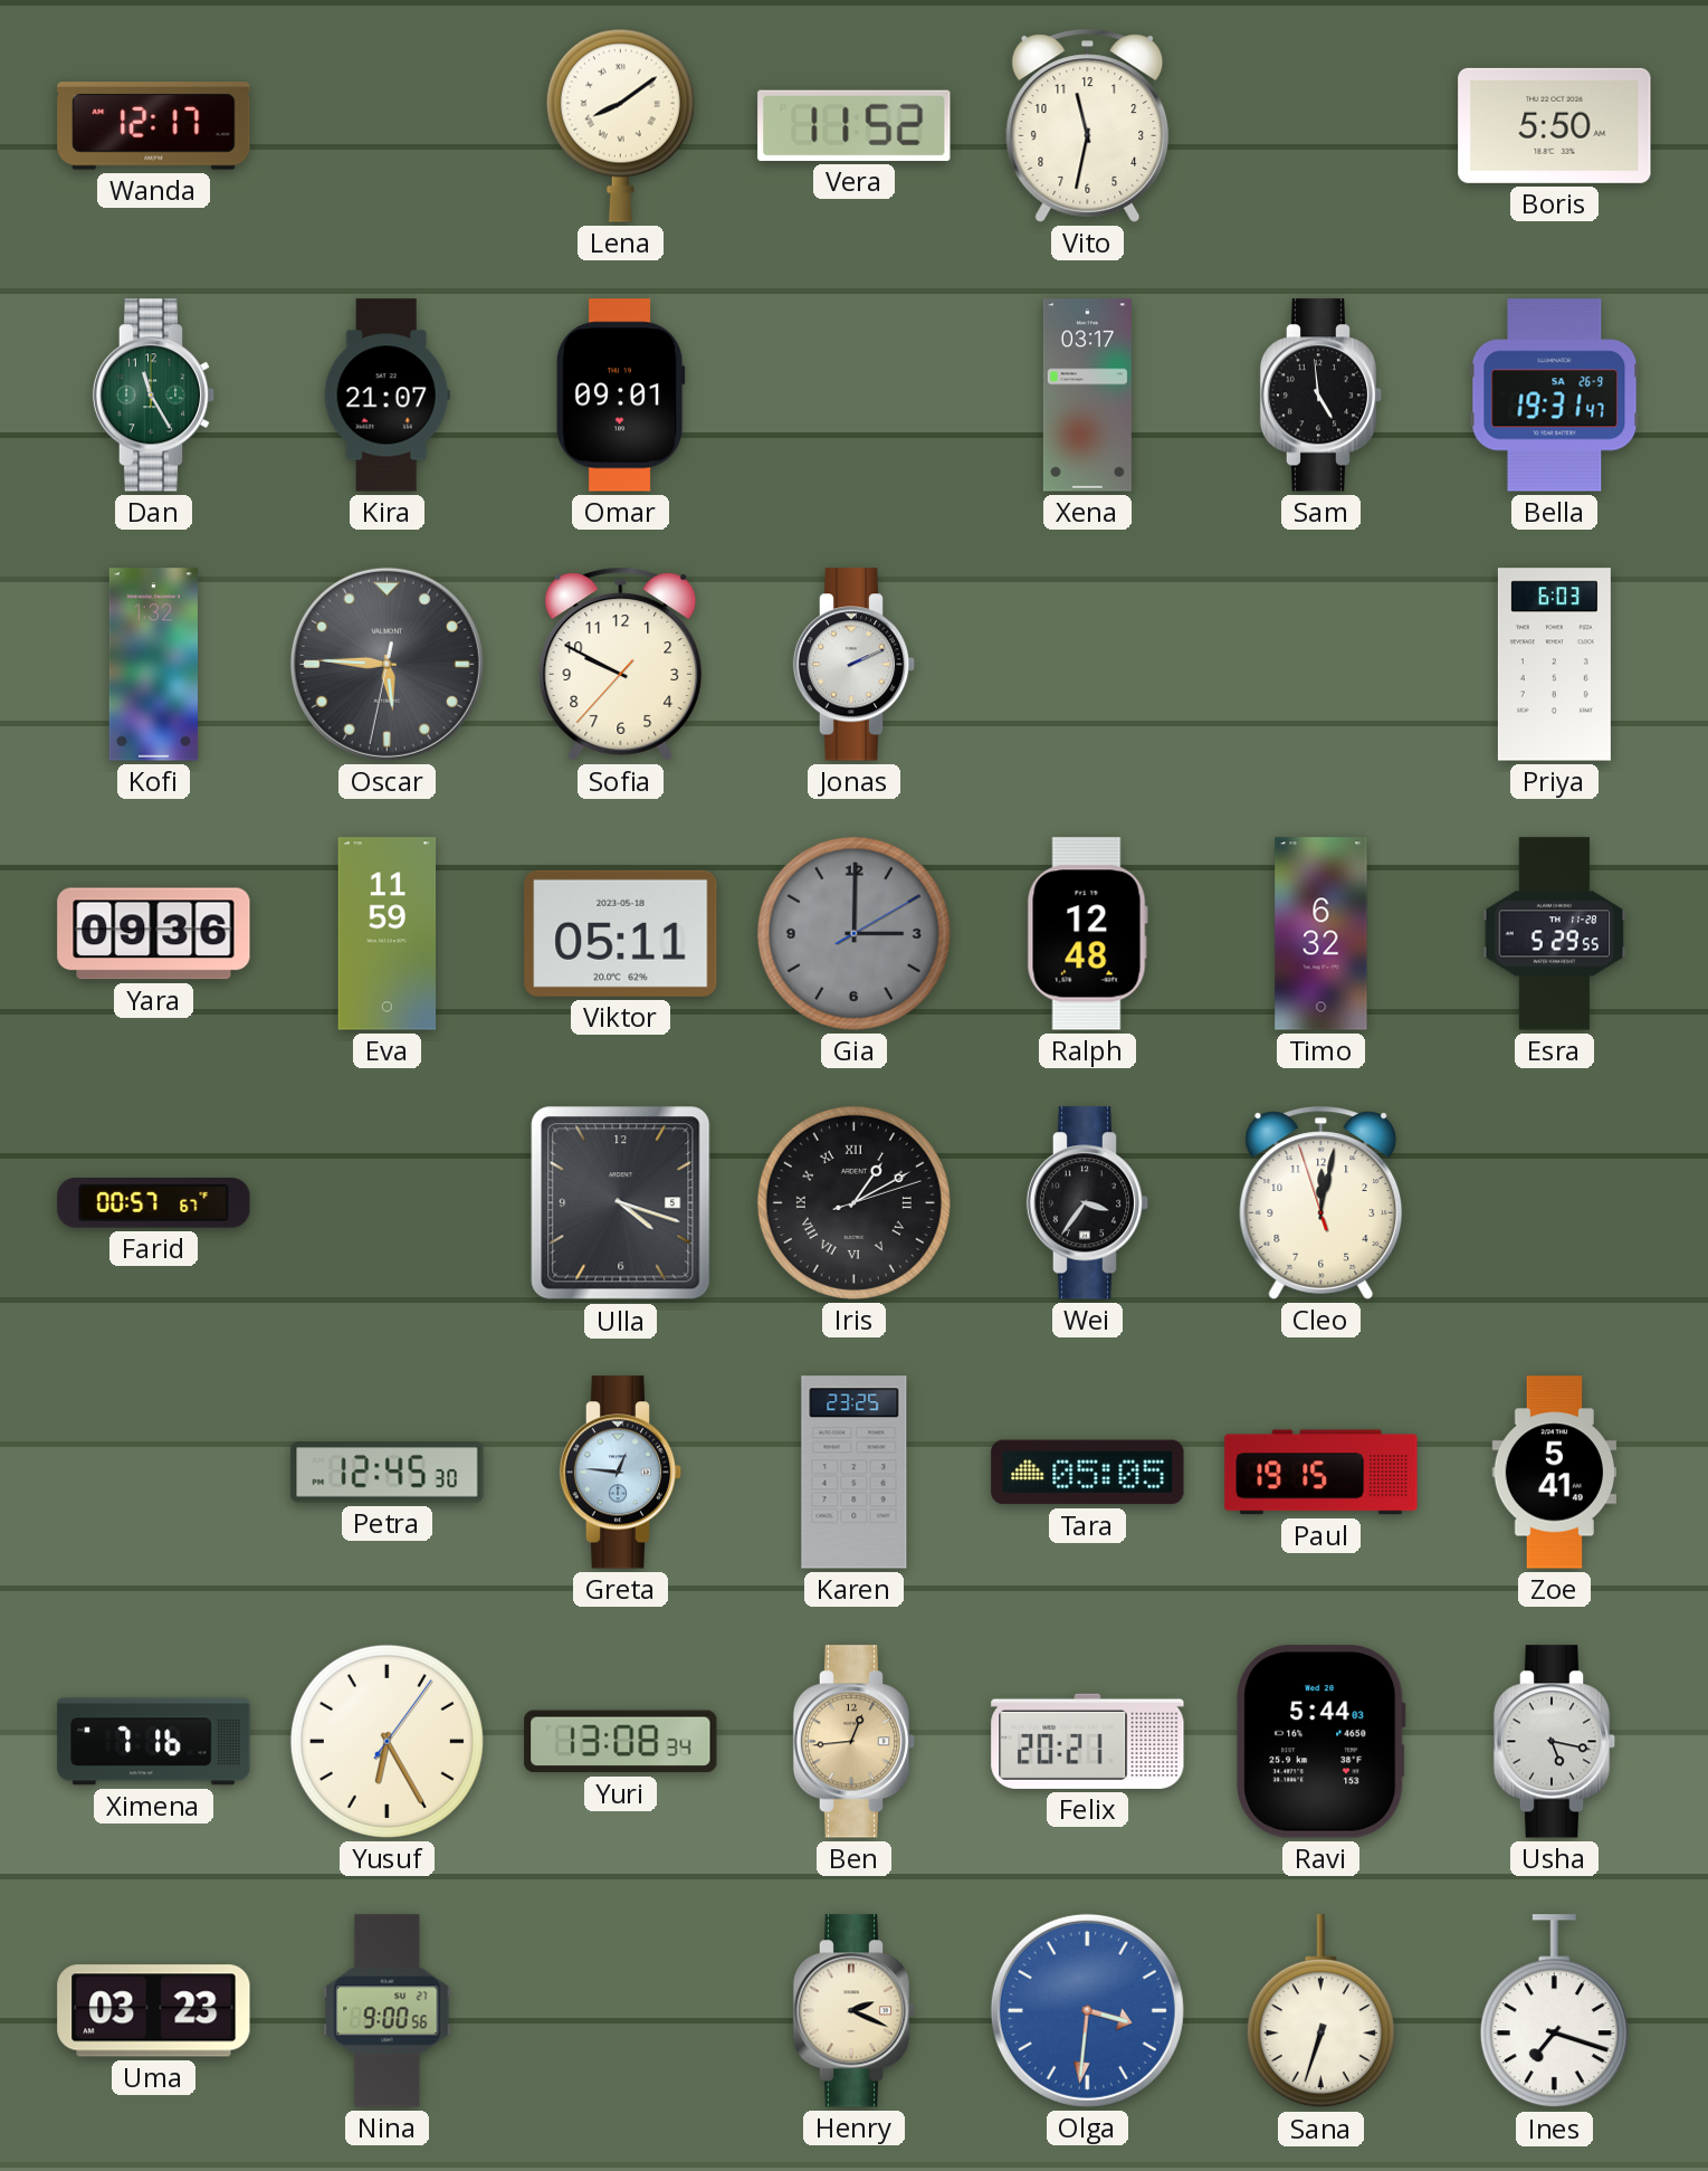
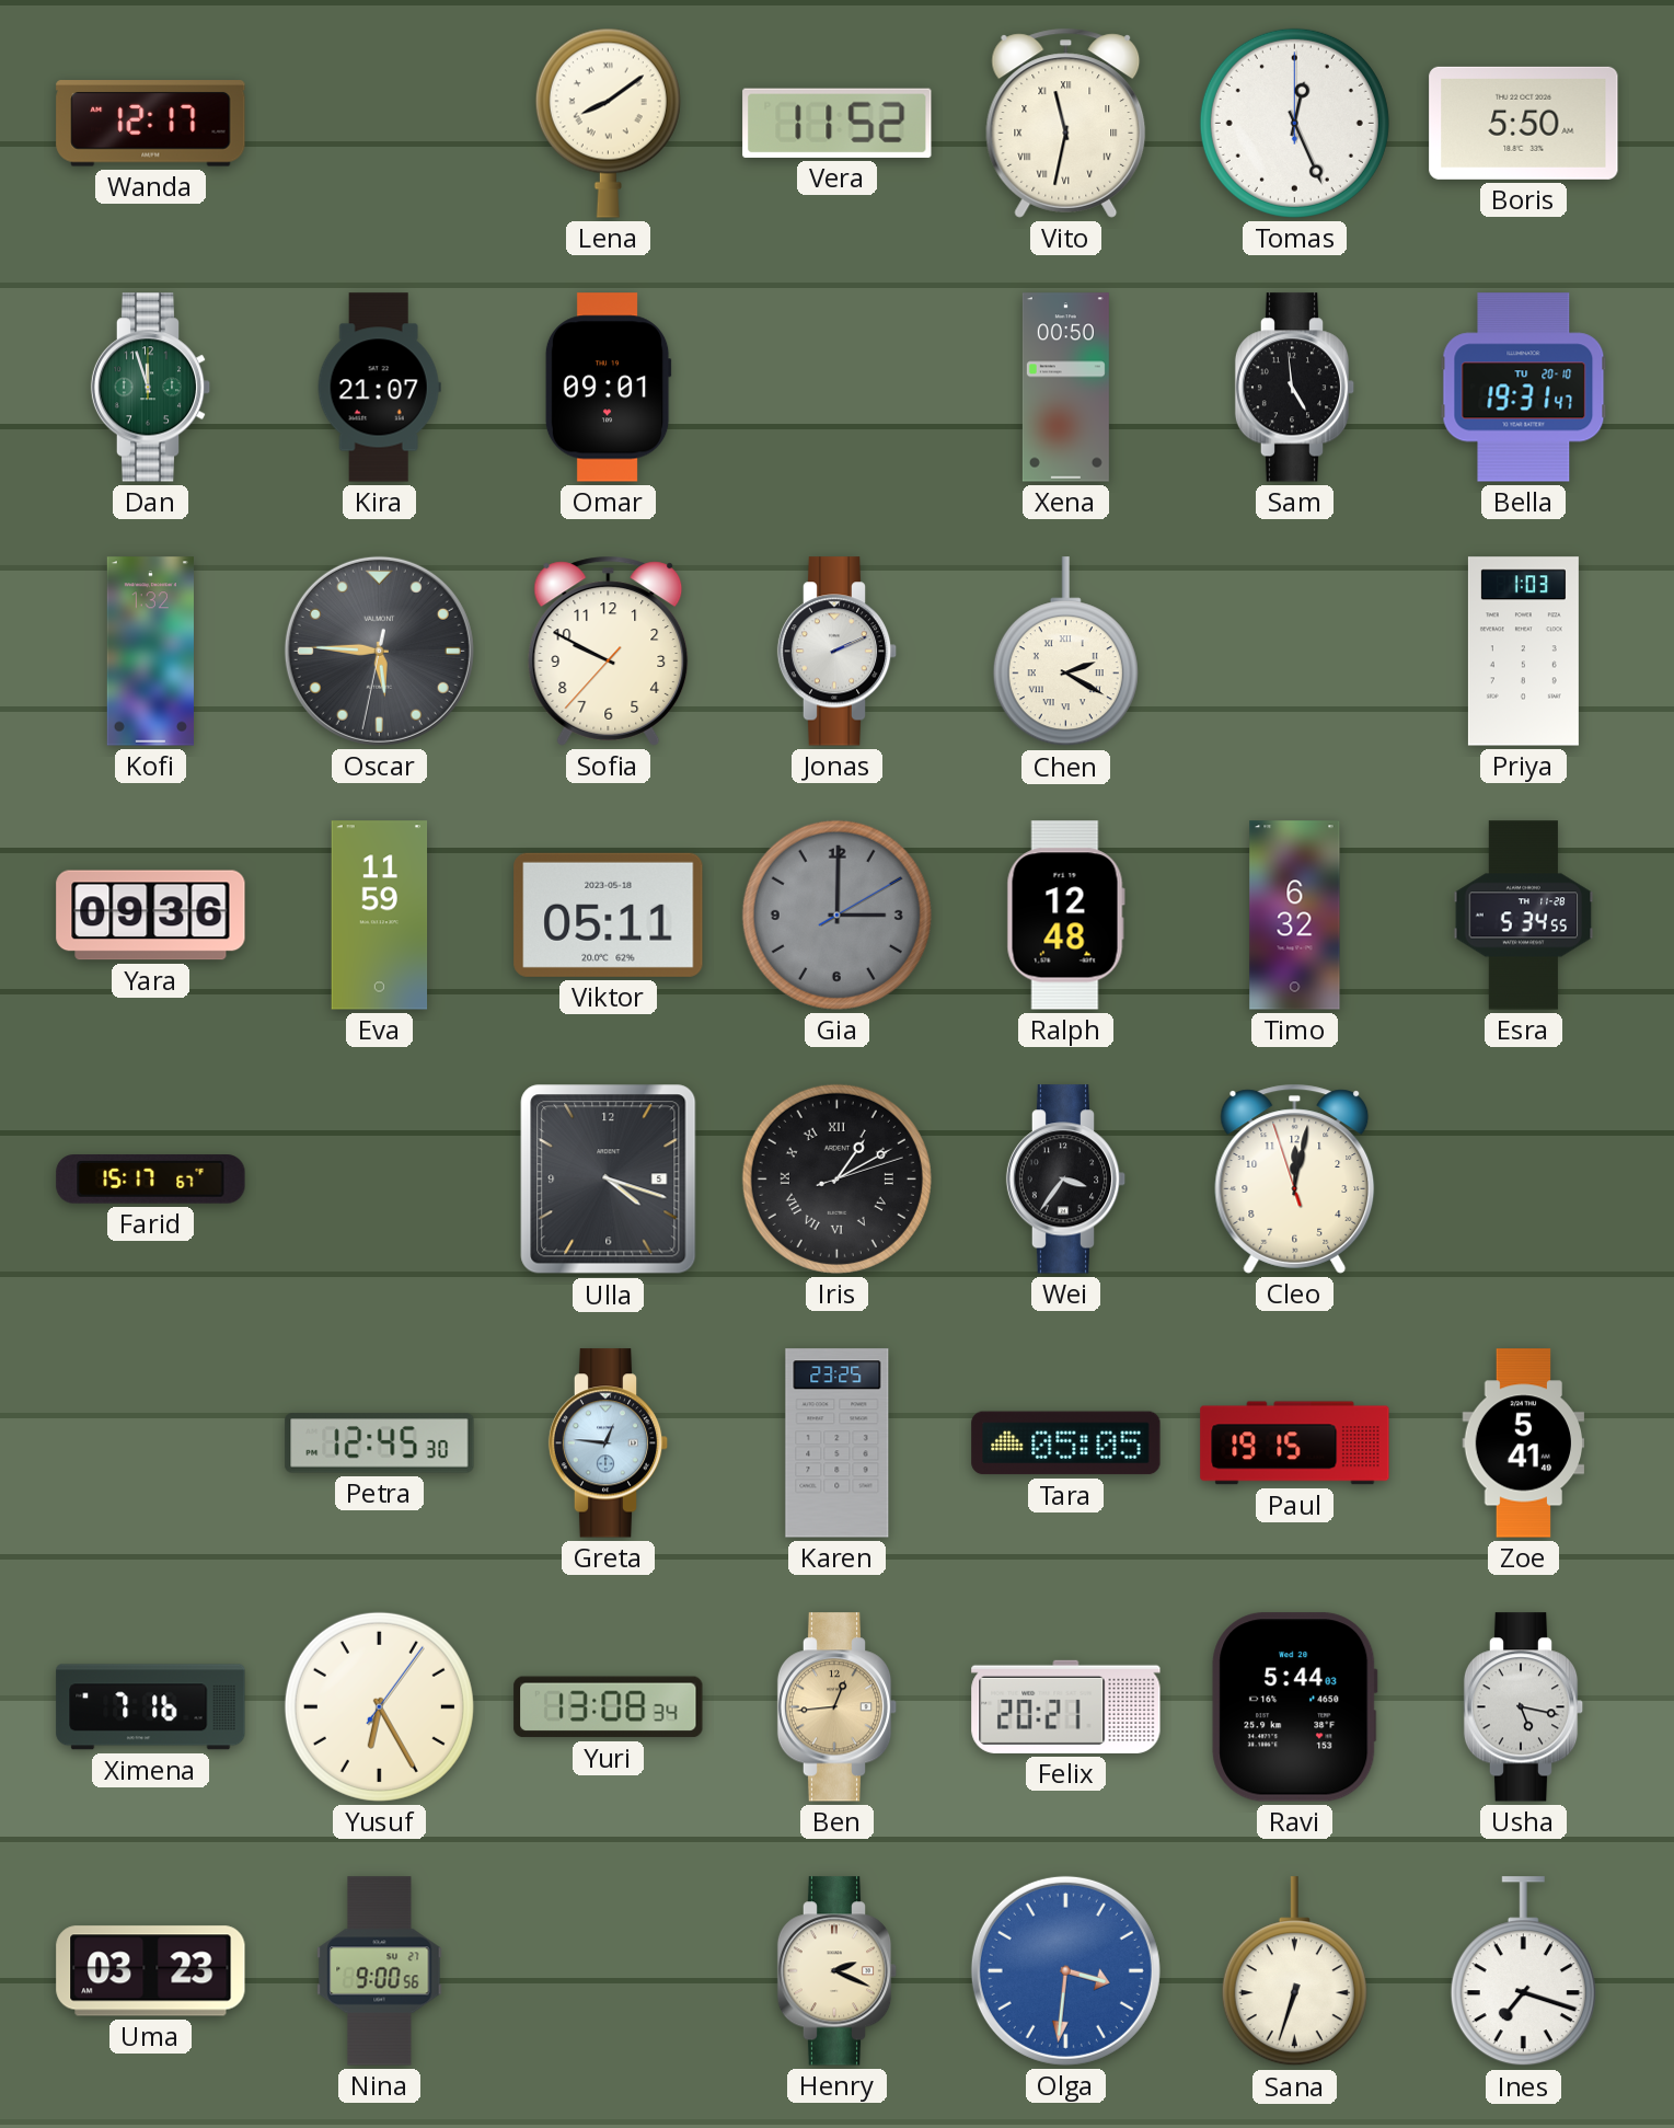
Vito numerals: Arabic -> Roman (1066, 123)
Tomas: none -> 12:26 (1294, 123)
Dan: 11:25 -> 11:57 (151, 388)
Xena: 03:17 -> 00:50 (1065, 388)
Bella date: SA 26-9 -> TU 20-10 (1524, 388)
Chen: none -> 2:20 (1065, 652)
Priya: 6:03 -> 1:03 (1523, 652)
Esra: 5:29 -> 5:34 (1524, 916)
Farid: 00:57 -> 15:17 (151, 1180)
